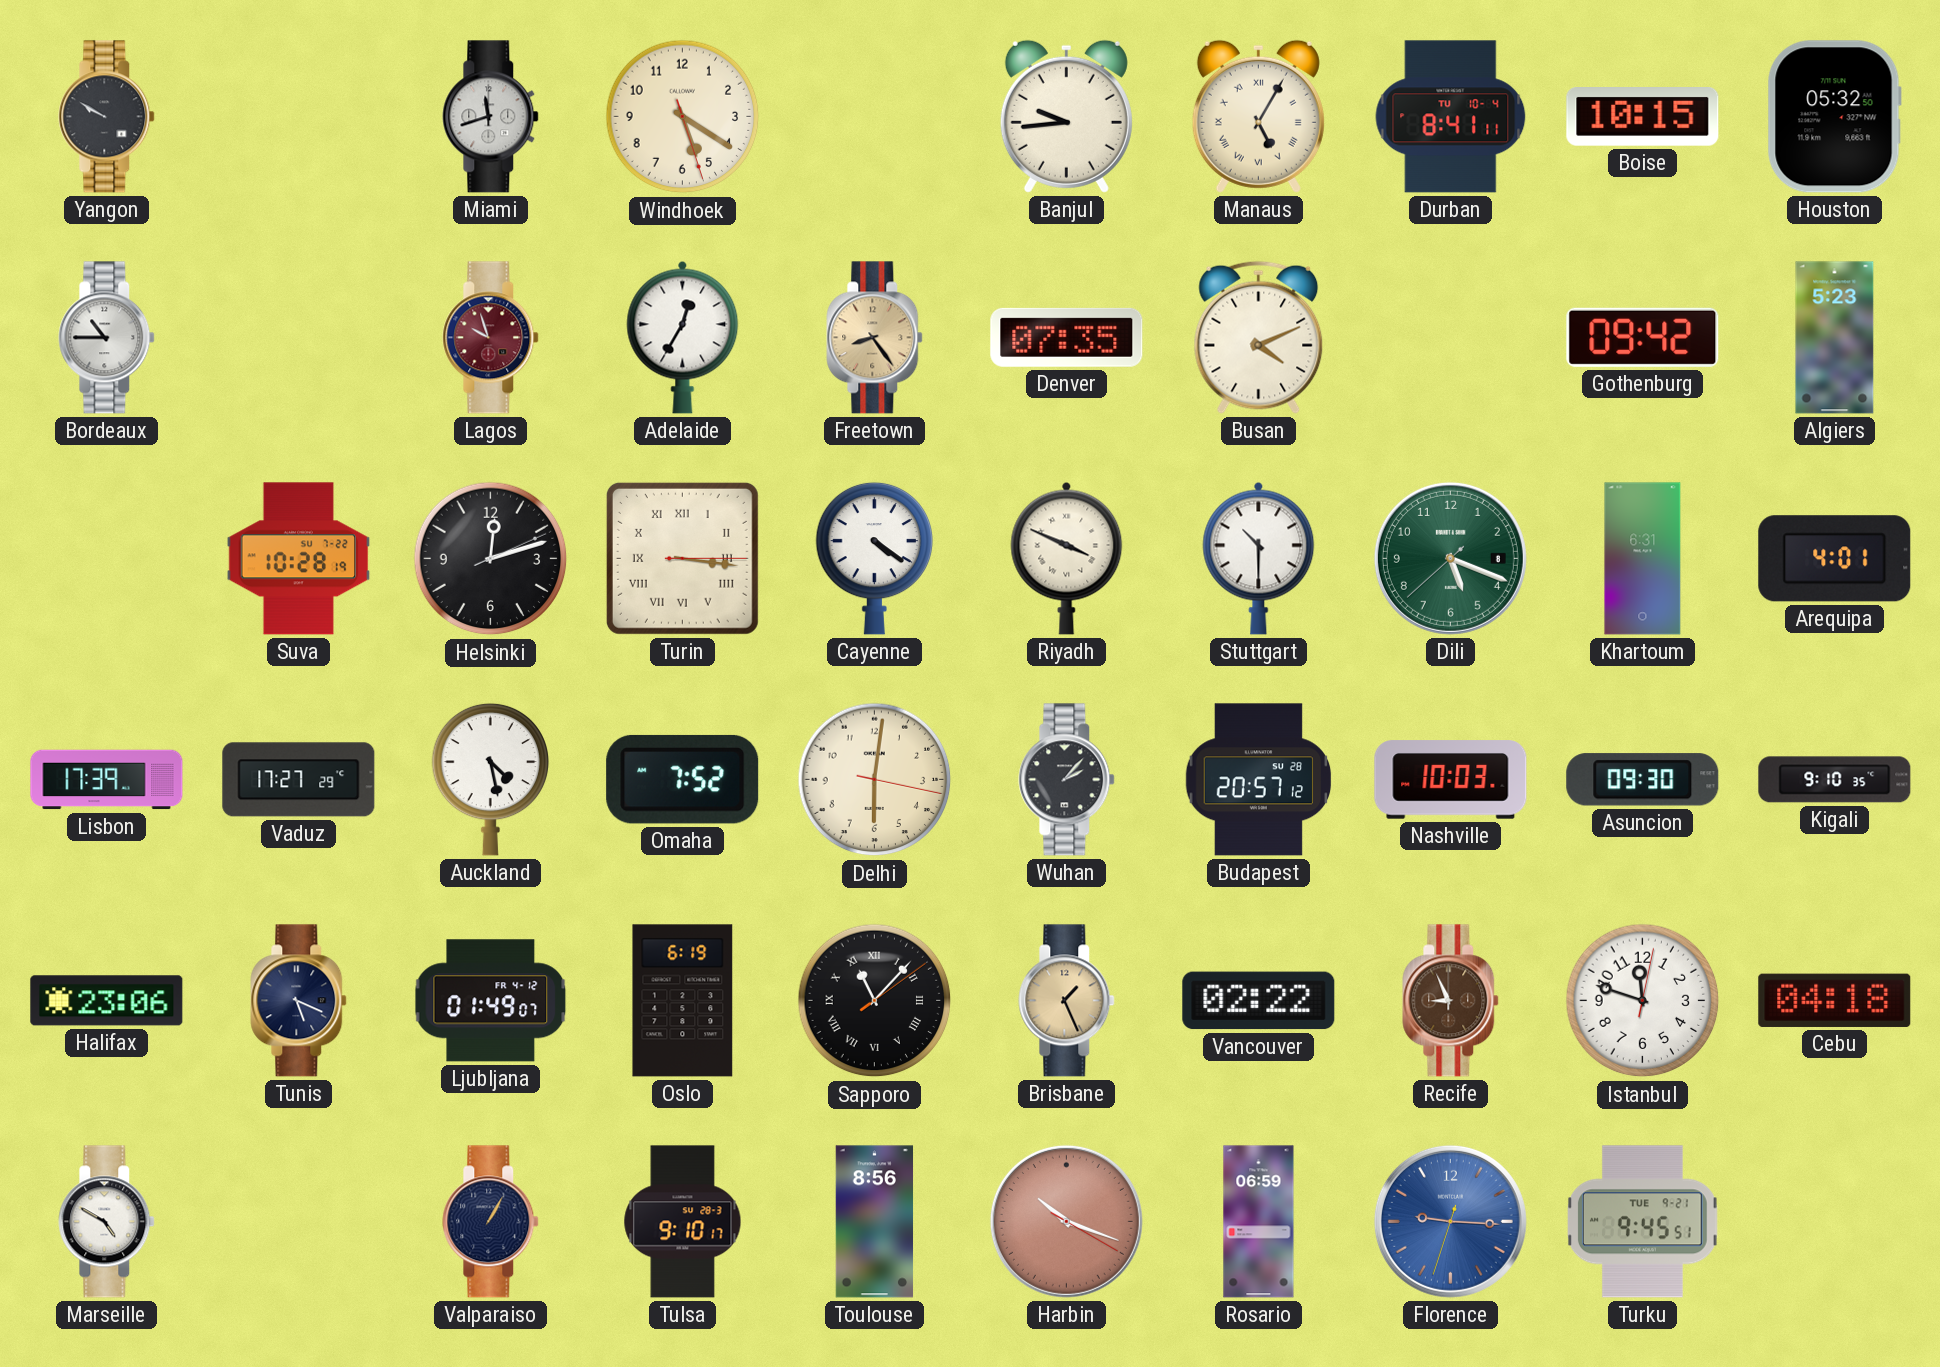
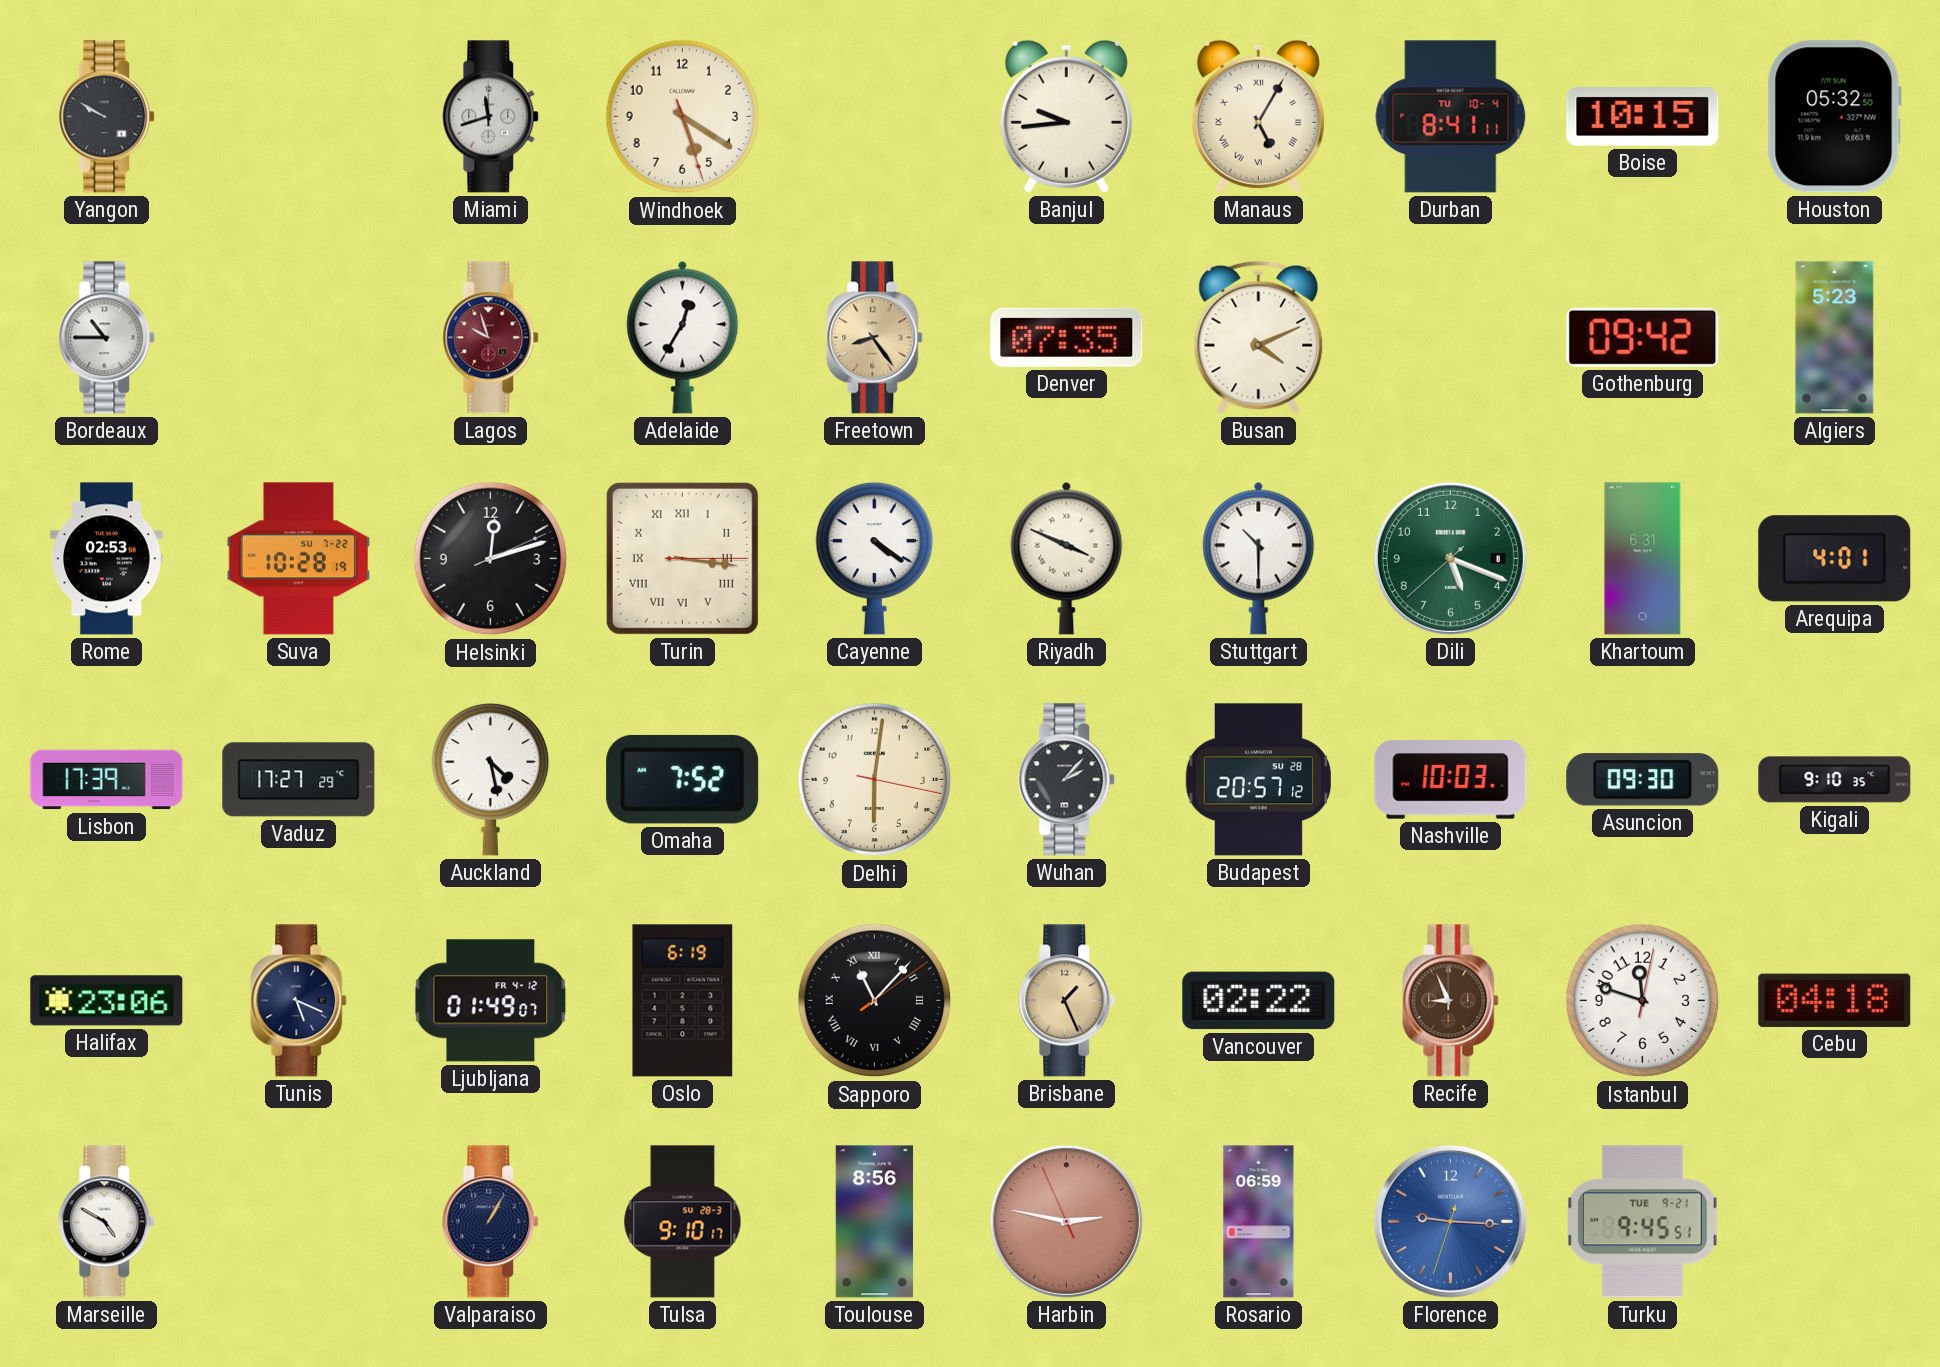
Rome: none -> 02:53 (107, 559)
Harbin: 10:18 -> 2:46 (1066, 1221)
